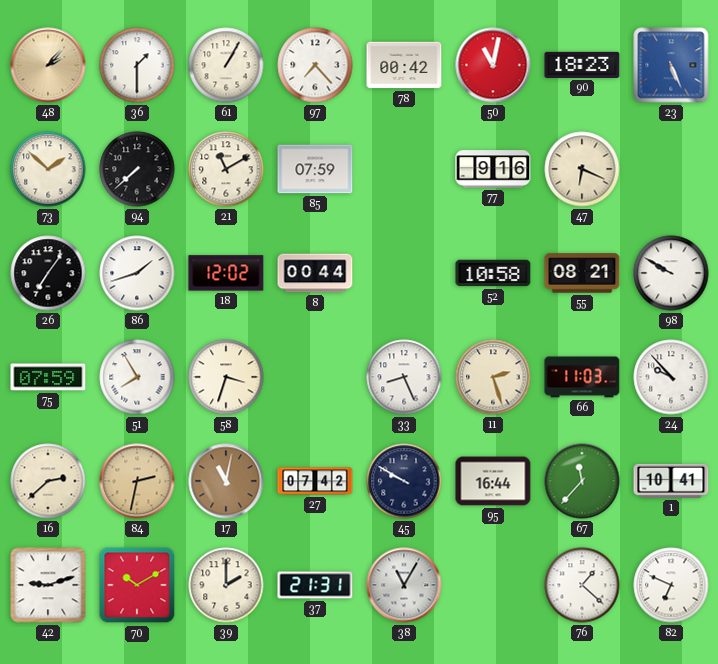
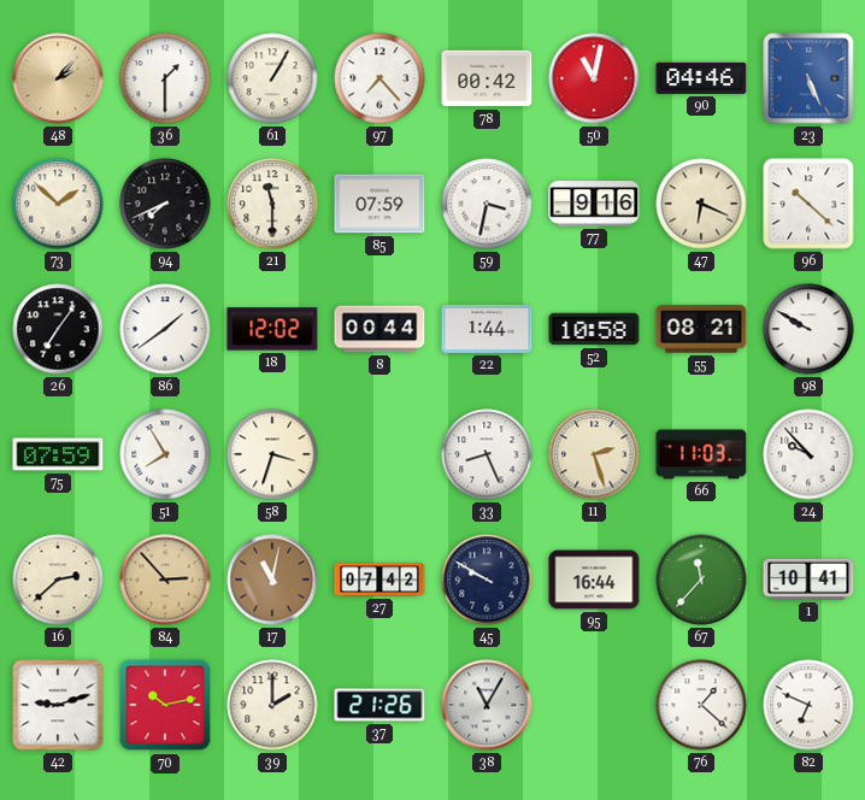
90: 18:23 -> 04:46 (701, 78)
94: 7:38 -> 7:41 (165, 204)
21: 11:10 -> 11:30 (272, 204)
59: none -> 3:32 (487, 204)
96: none -> 10:22 (808, 204)
86: 1:42 -> 1:39 (165, 329)
22: none -> 1:44 (487, 329)
84: 2:32 -> 2:53 (165, 580)
70: 10:10 -> 10:13 (165, 705)
37: 21:31 -> 21:26 (379, 705)
